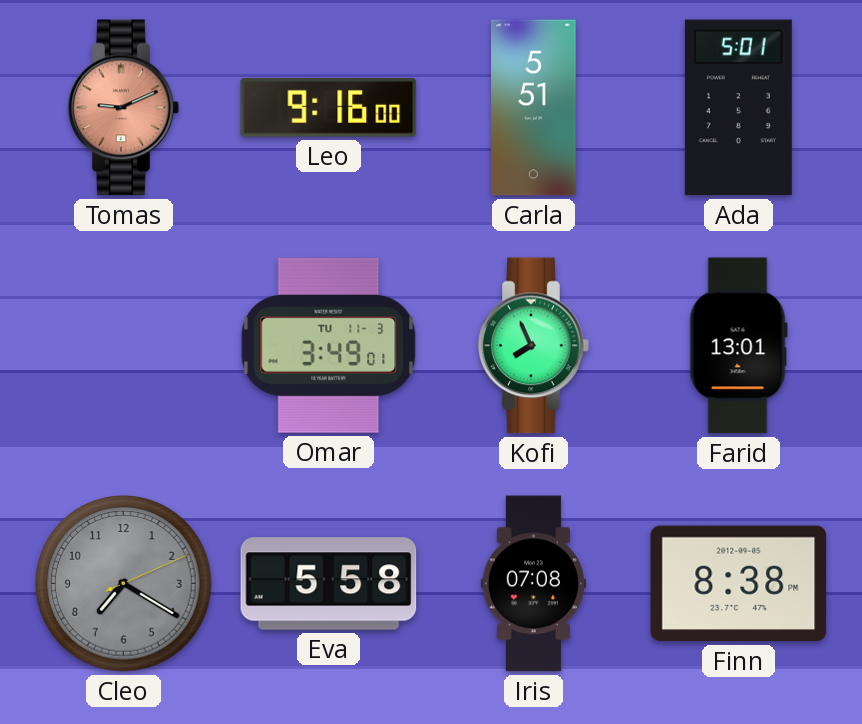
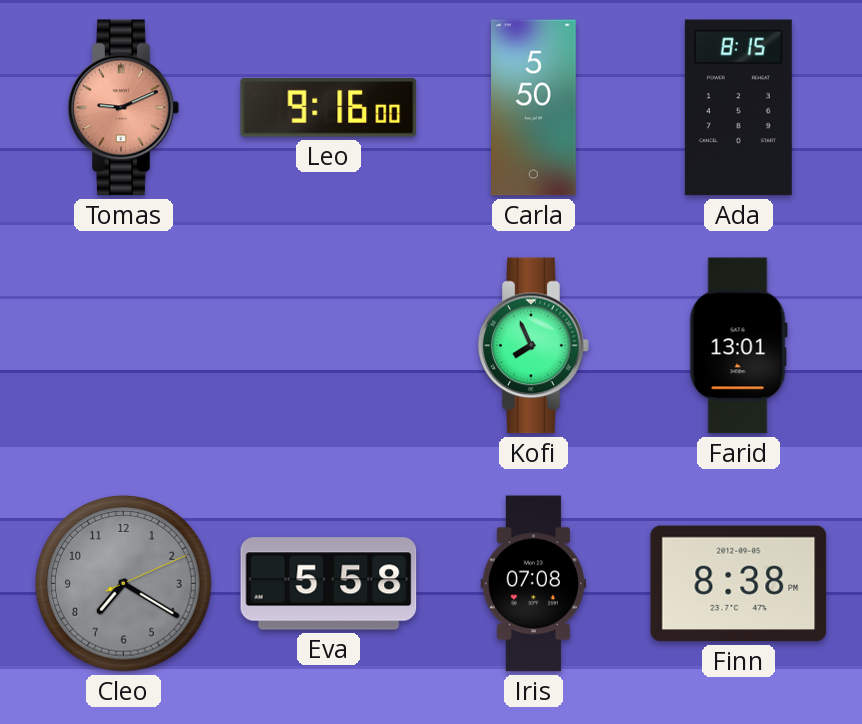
Carla: 5:51 -> 5:50 (534, 108)
Ada: 5:01 -> 8:15 (738, 108)
Omar: 3:49 -> none (329, 345)
